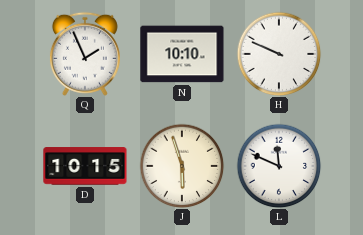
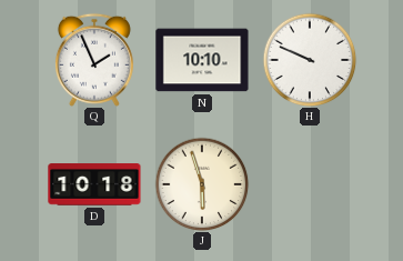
D: 10:15 -> 10:18 (94, 184)
L: 11:49 -> none (279, 166)
